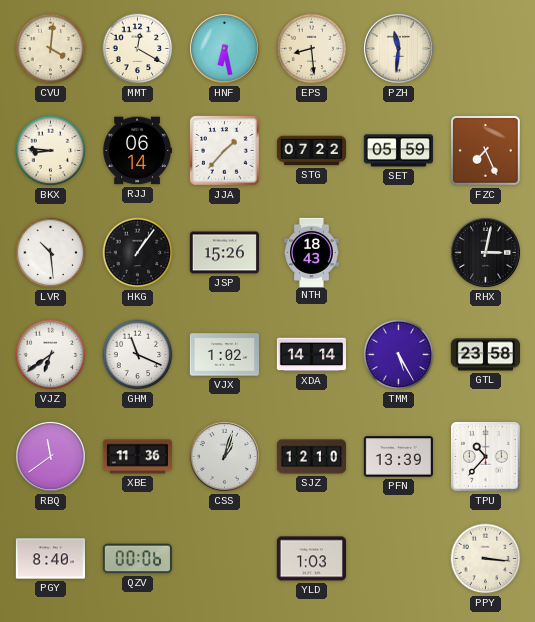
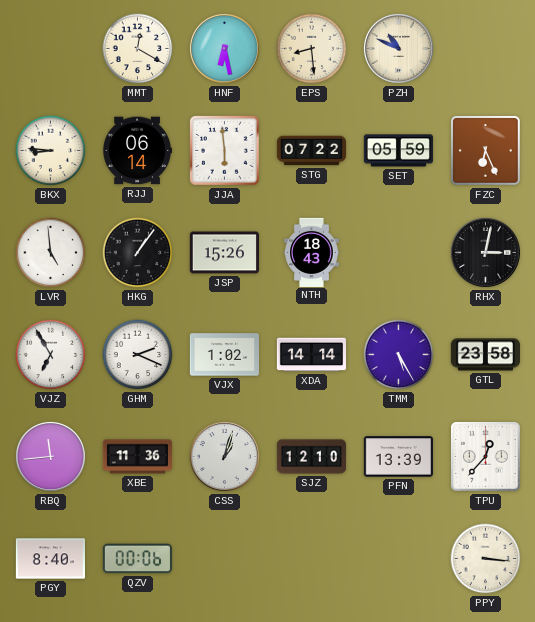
CVU: 4:01 -> none (51, 49)
PZH: 11:31 -> 10:49 (398, 48)
JJA: 1:37 -> 5:59 (225, 151)
FZC: 7:26 -> 6:26 (486, 151)
LVR: 10:29 -> 4:59 (51, 253)
VJZ: 6:39 -> 6:55 (51, 355)
GHM: 11:19 -> 2:19 (138, 355)
RBQ: 11:39 -> 11:44 (50, 456)
TPU: 10:37 -> 12:37 (486, 457)
YLD: 1:03 -> none (311, 559)
